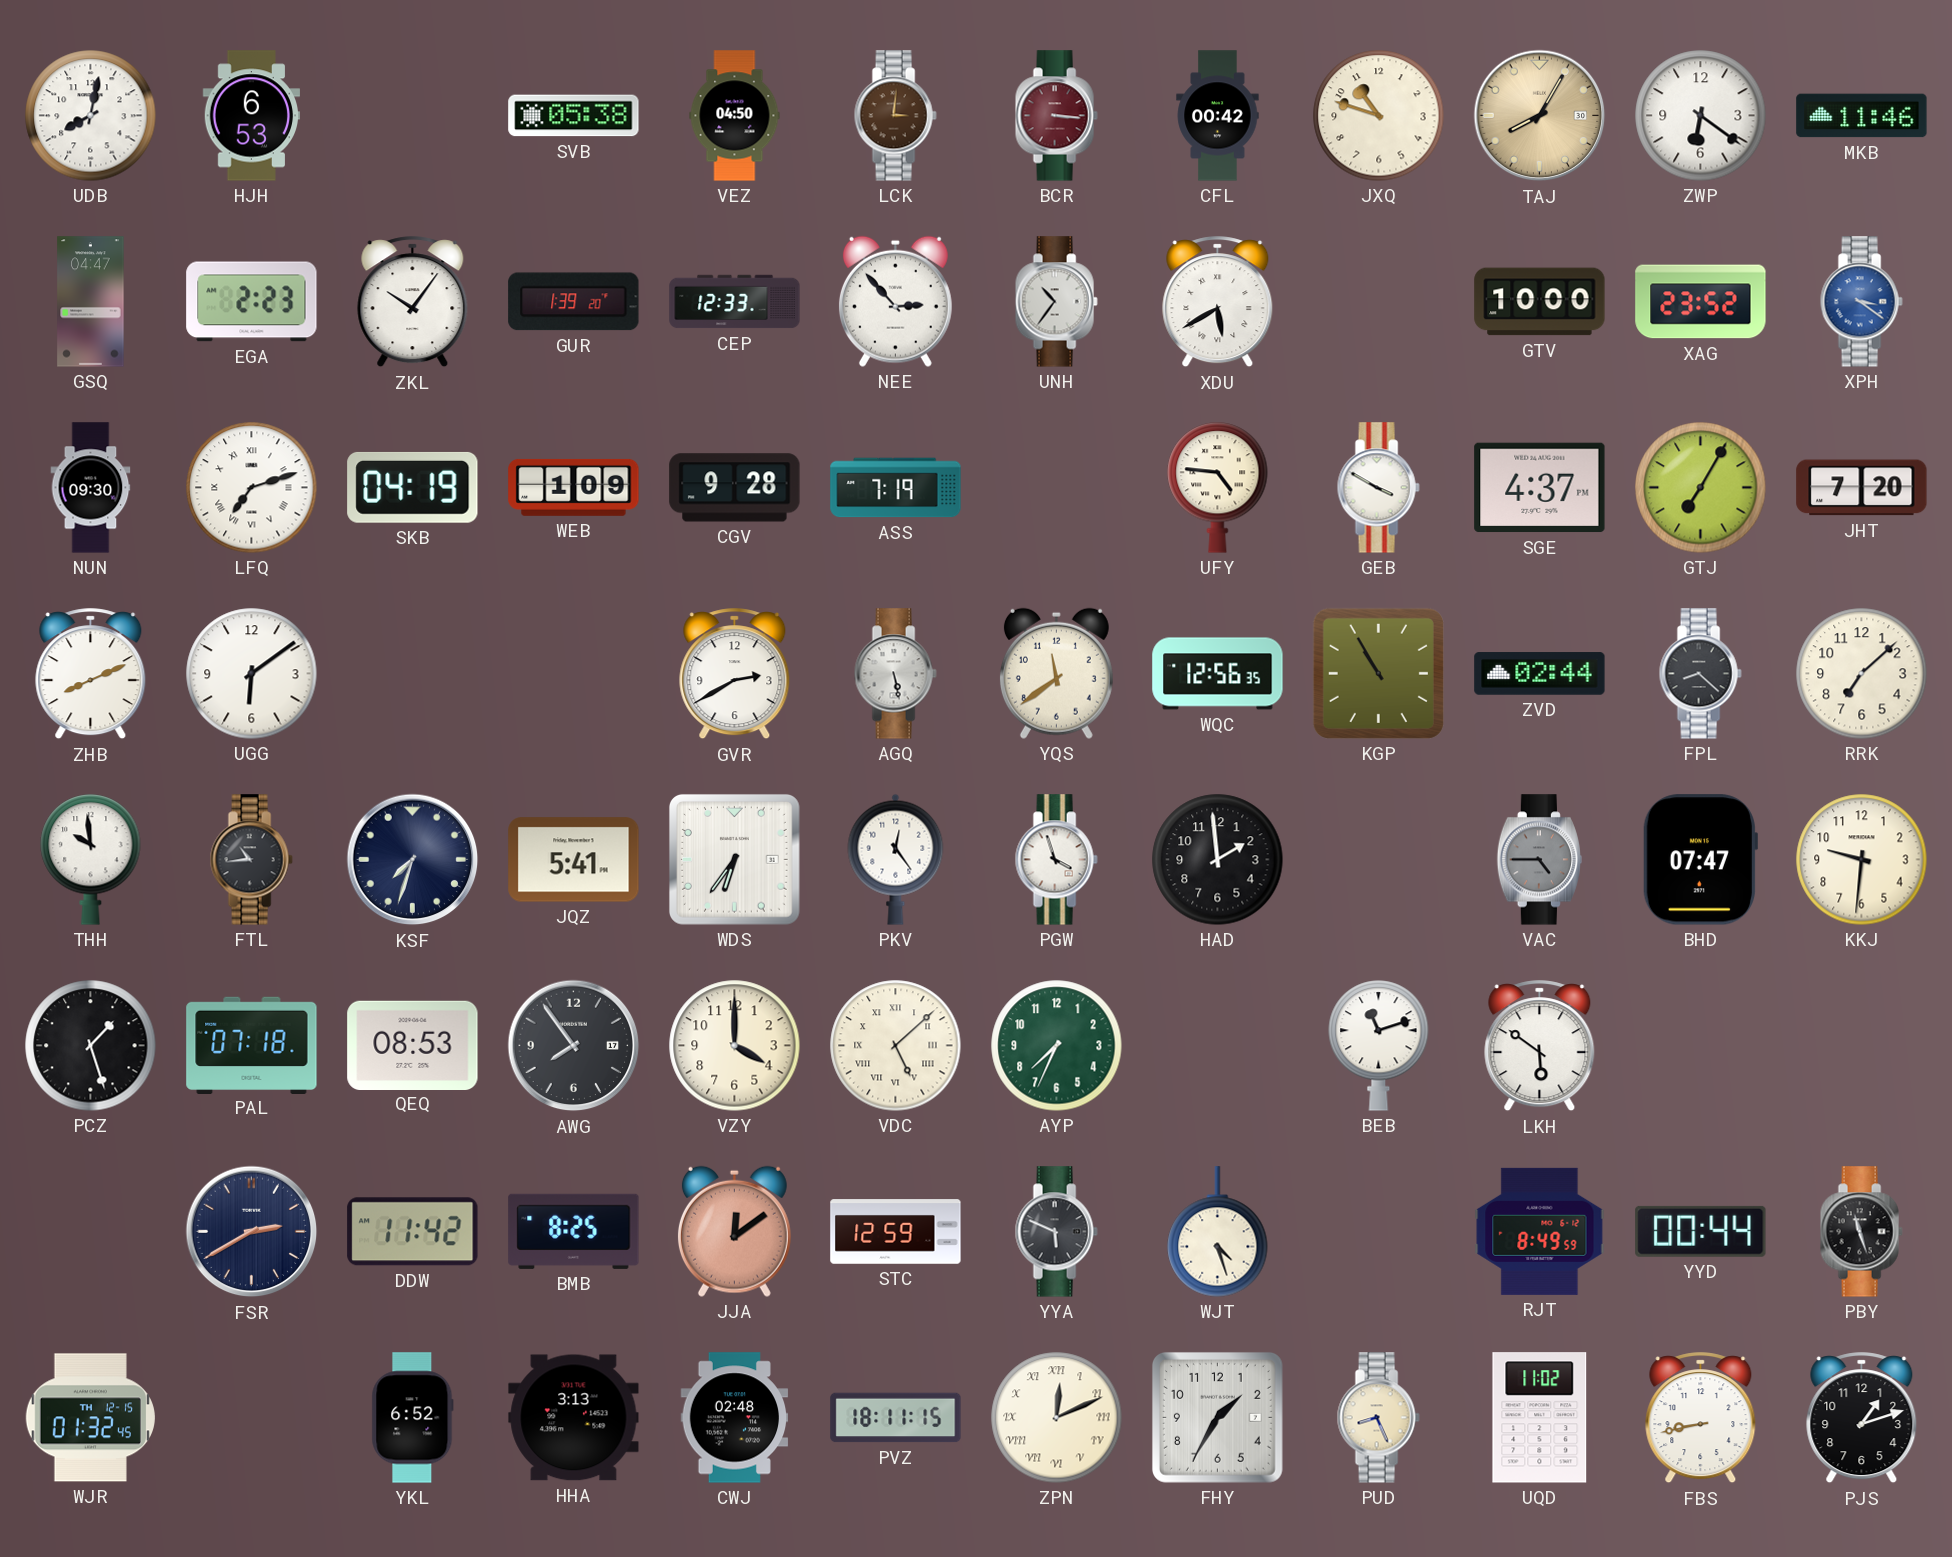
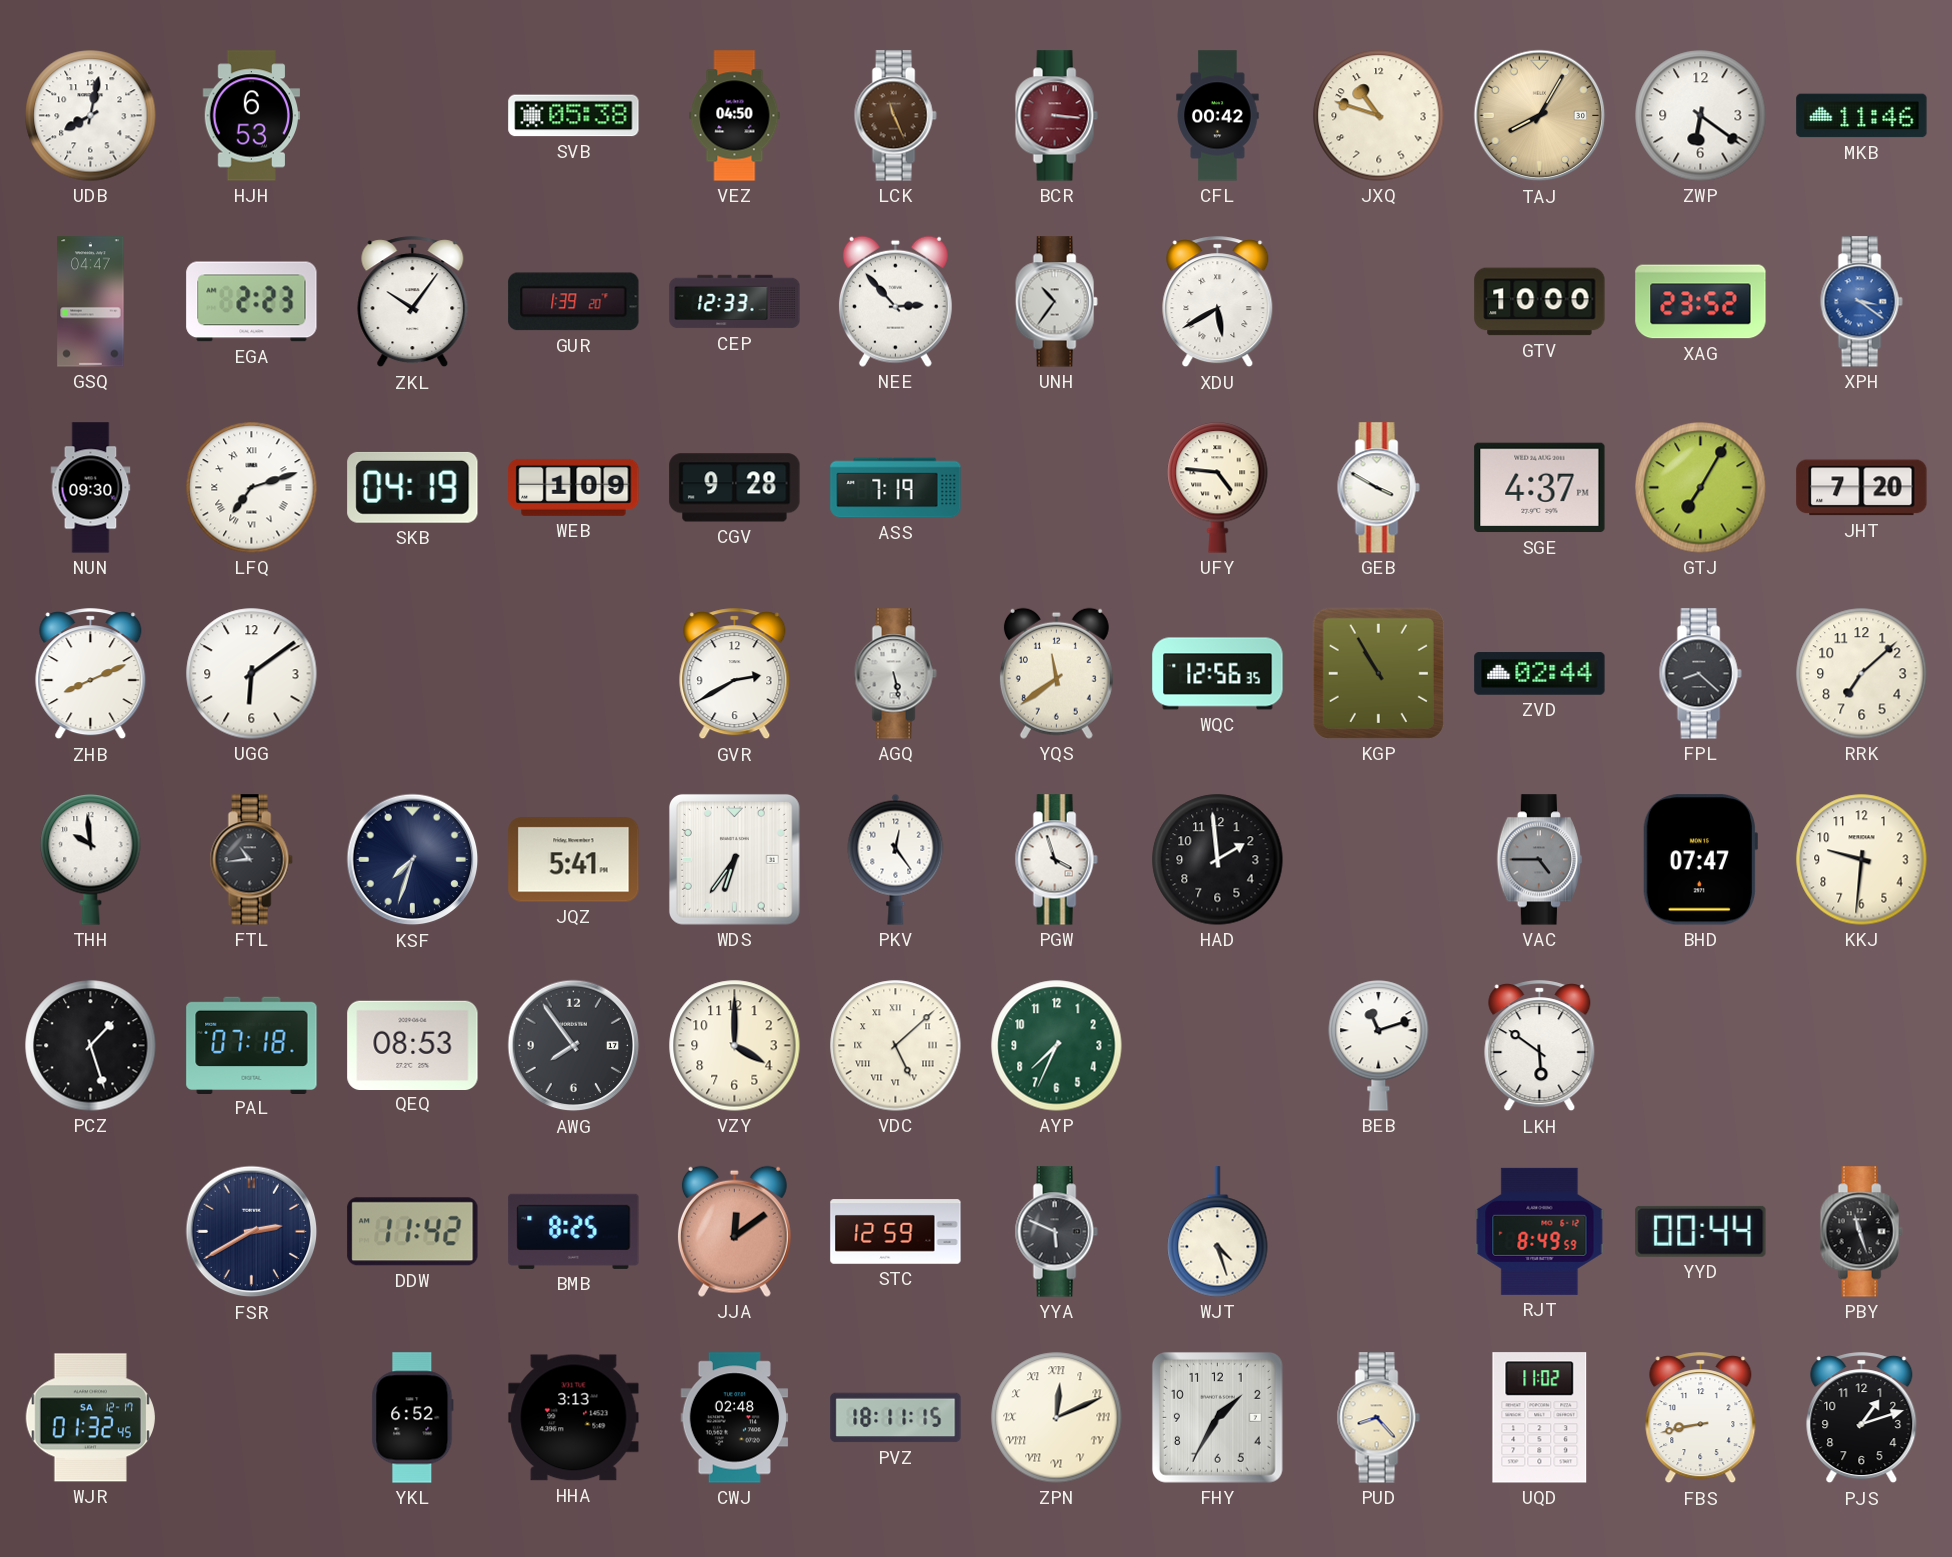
LCK: 3:01 -> 11:26 (895, 116)
WJR date: TH 12-15 -> SA 12-17 (90, 1418)
PUD: 8:26 -> 8:23 (1378, 1418)
